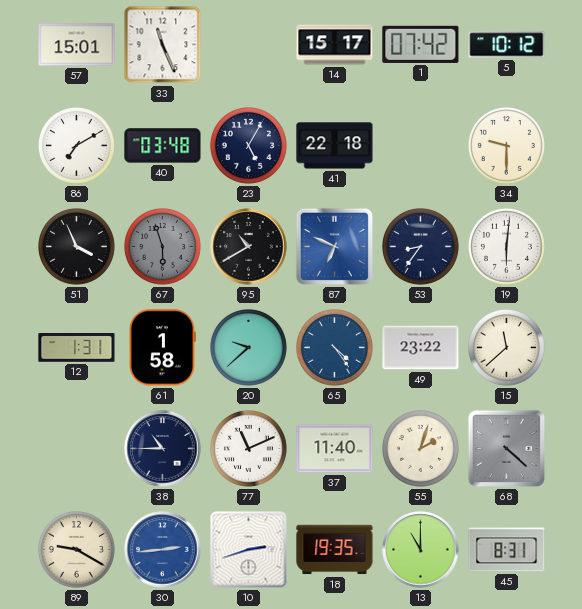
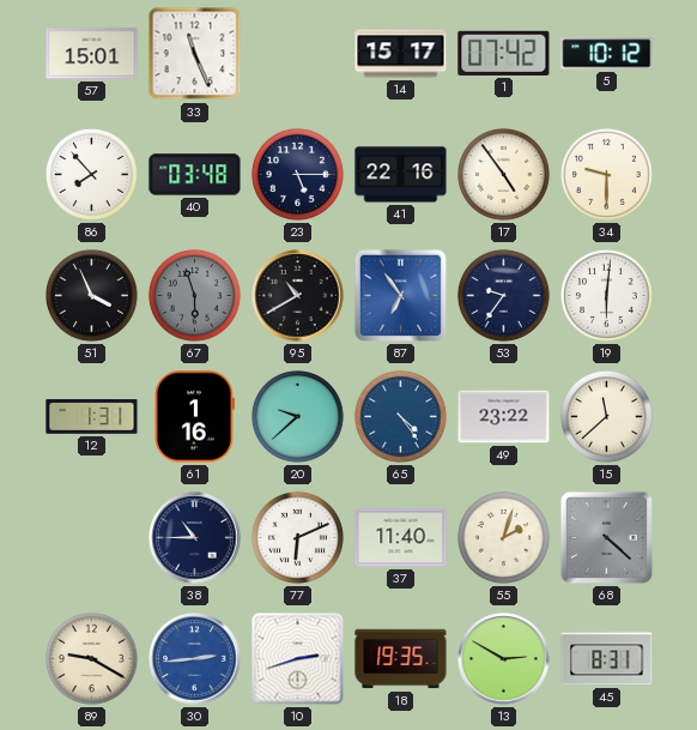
86: 7:10 -> 7:53 (91, 174)
23: 5:05 -> 5:15 (297, 174)
41: 22:18 -> 22:16 (401, 175)
17: none -> 4:54 (503, 174)
87: 6:49 -> 6:54 (400, 295)
53: 8:36 -> 9:36 (503, 295)
61: 1:58 -> 1:16 (195, 417)
77: 11:11 -> 6:11 (297, 537)
13: 11:00 -> 2:50 (504, 659)
